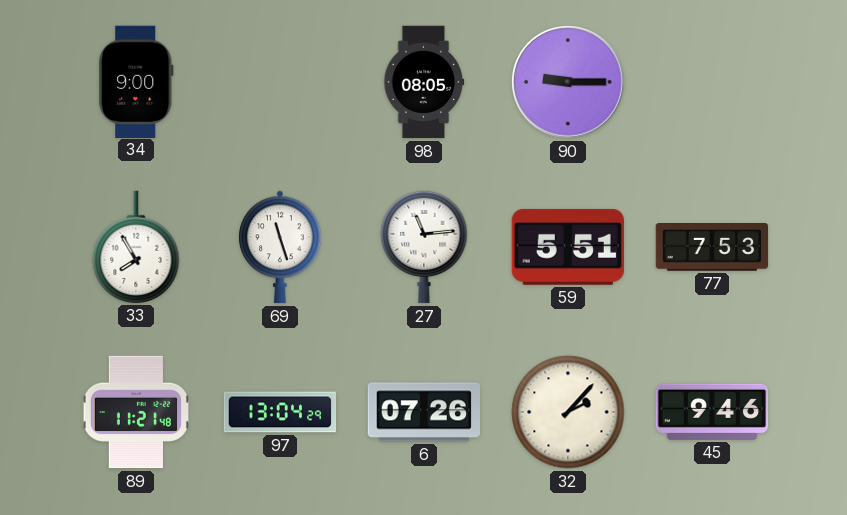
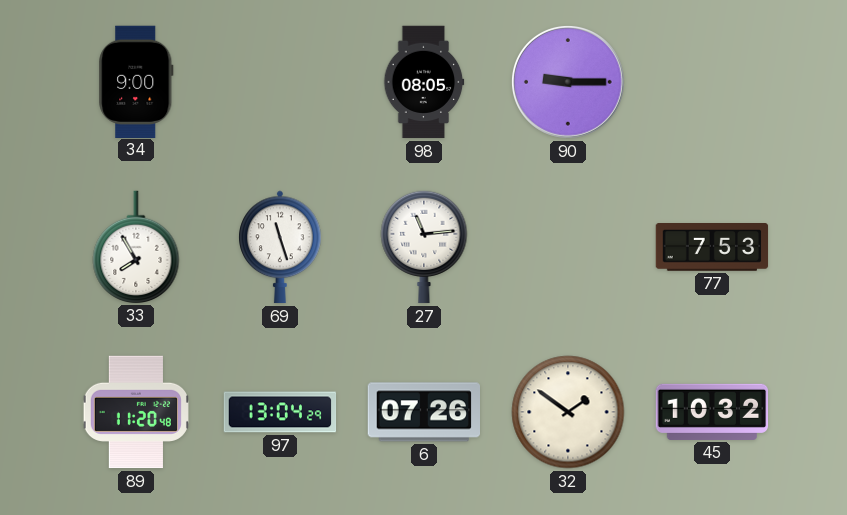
59: 5:51 -> none (568, 247)
89: 11:21 -> 11:20 (136, 412)
32: 2:07 -> 1:51 (568, 412)
45: 9:46 -> 10:32 (712, 412)
